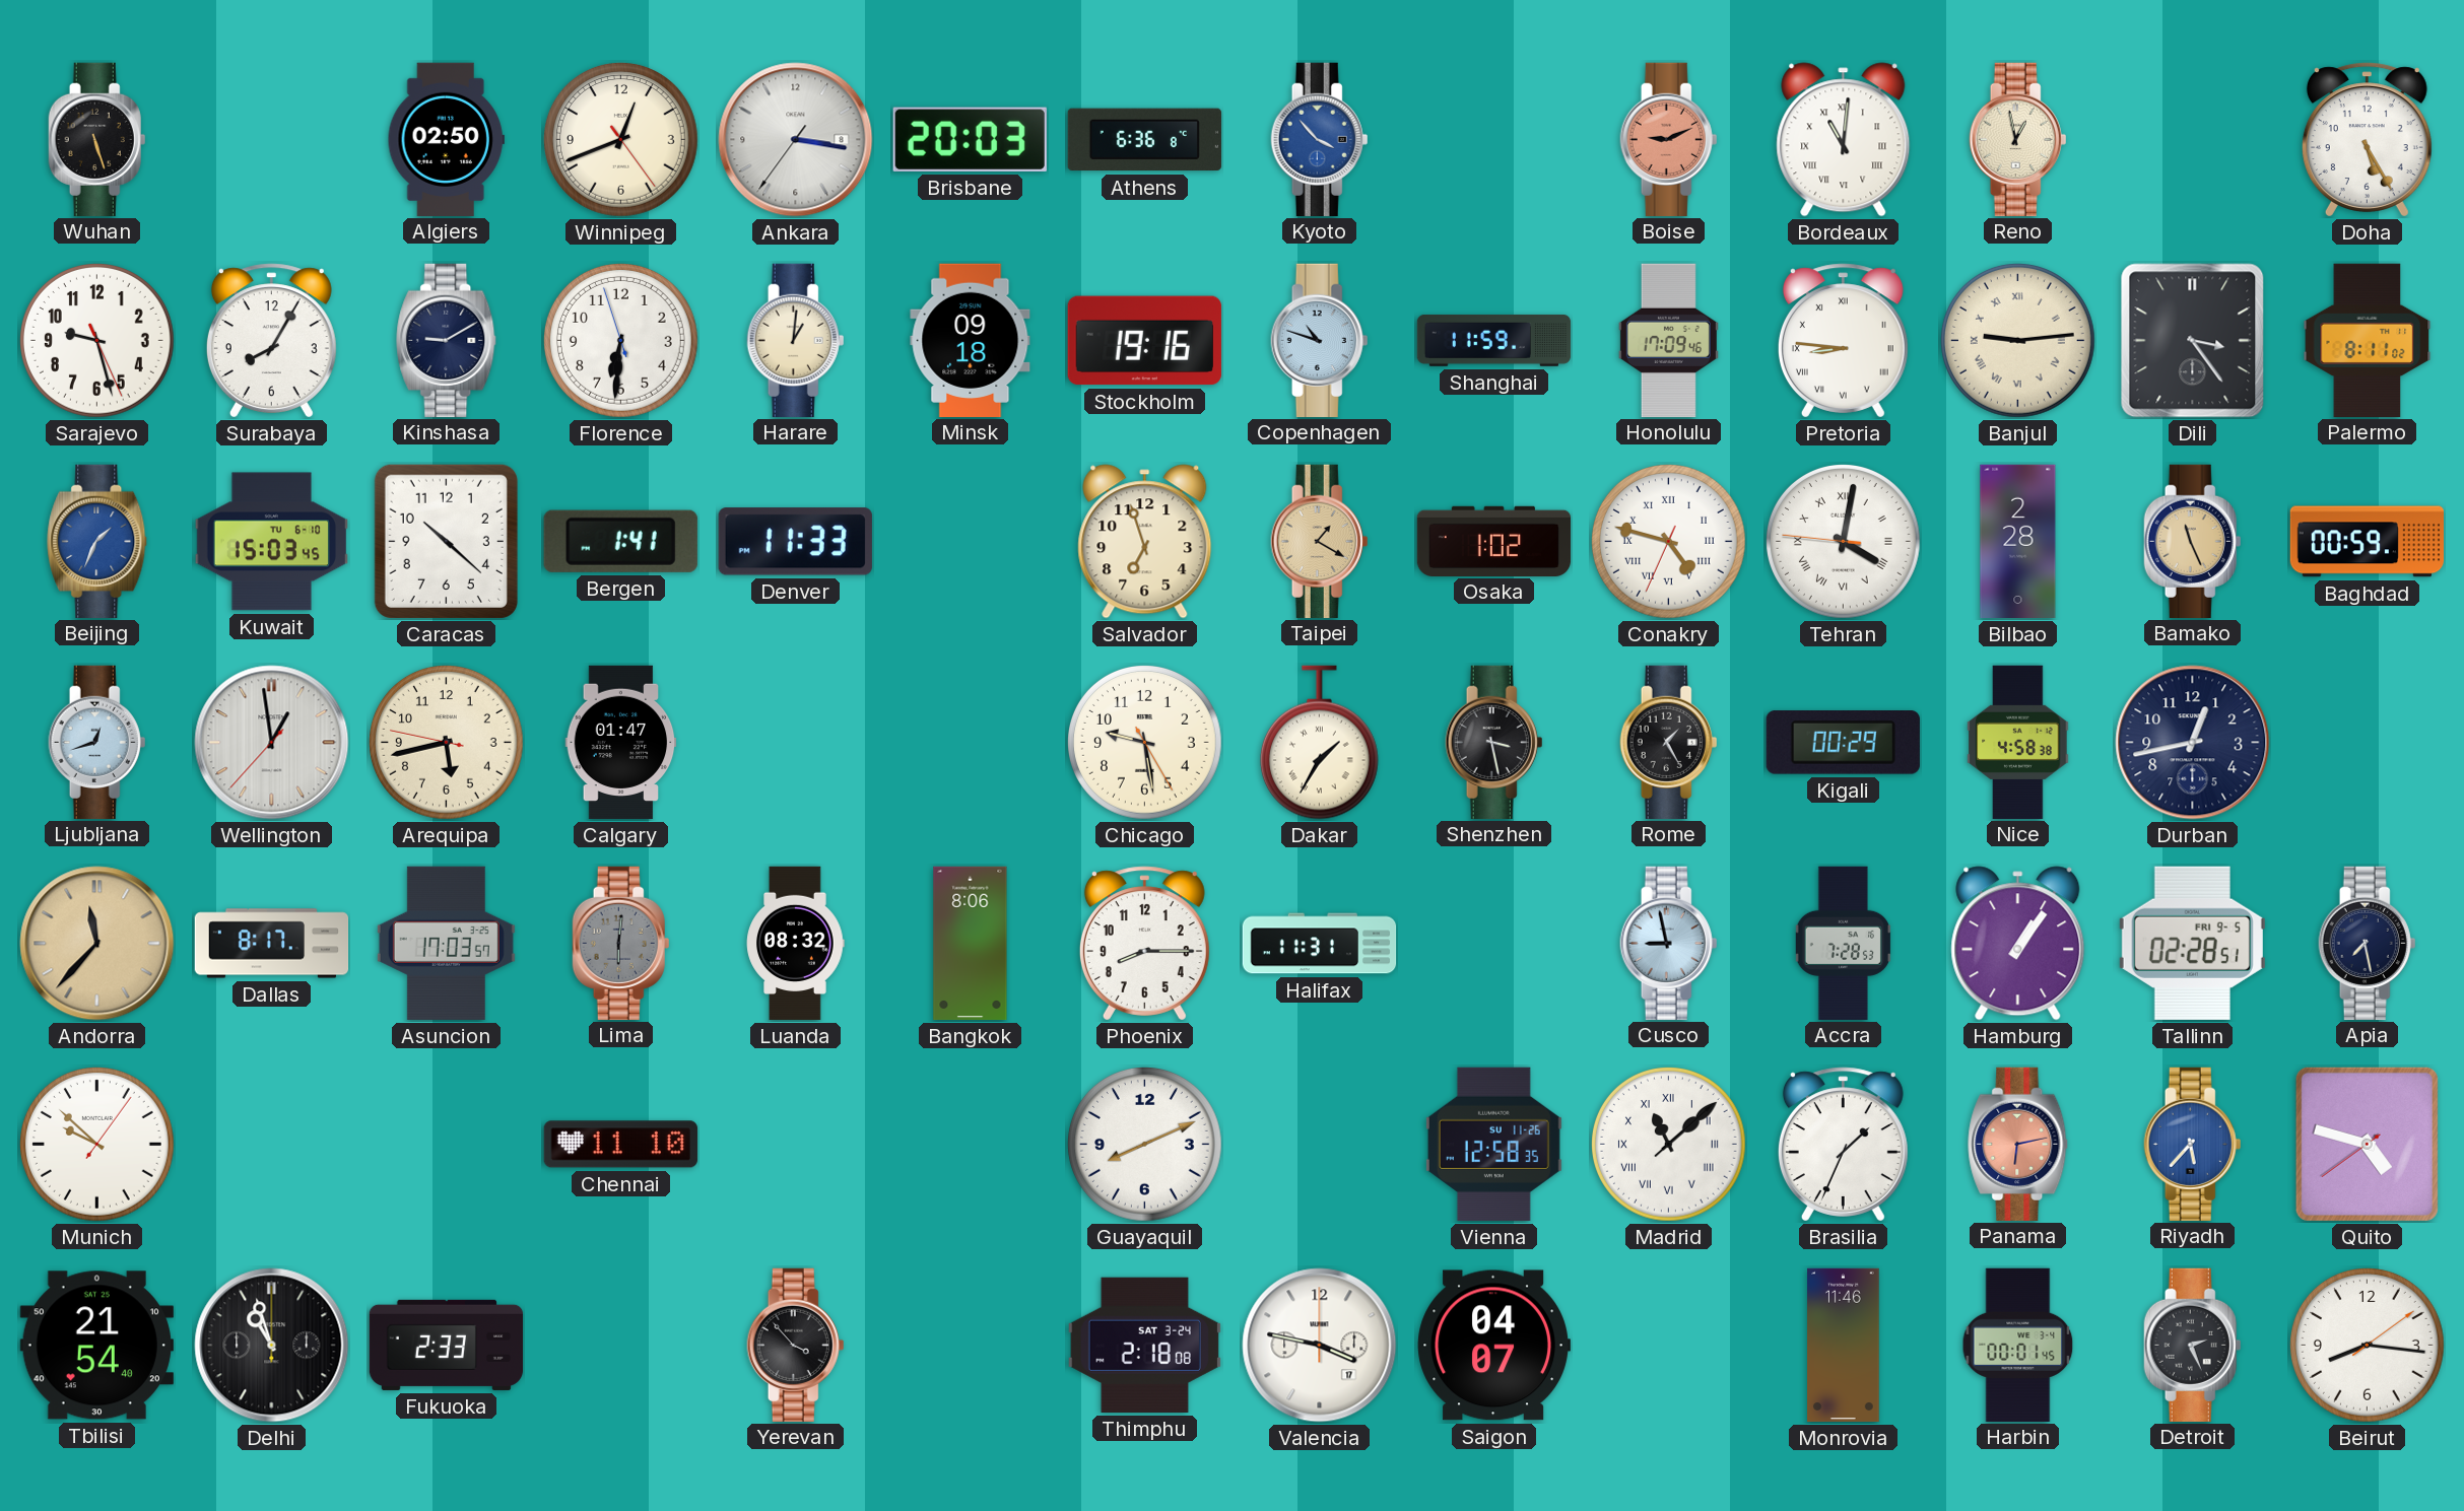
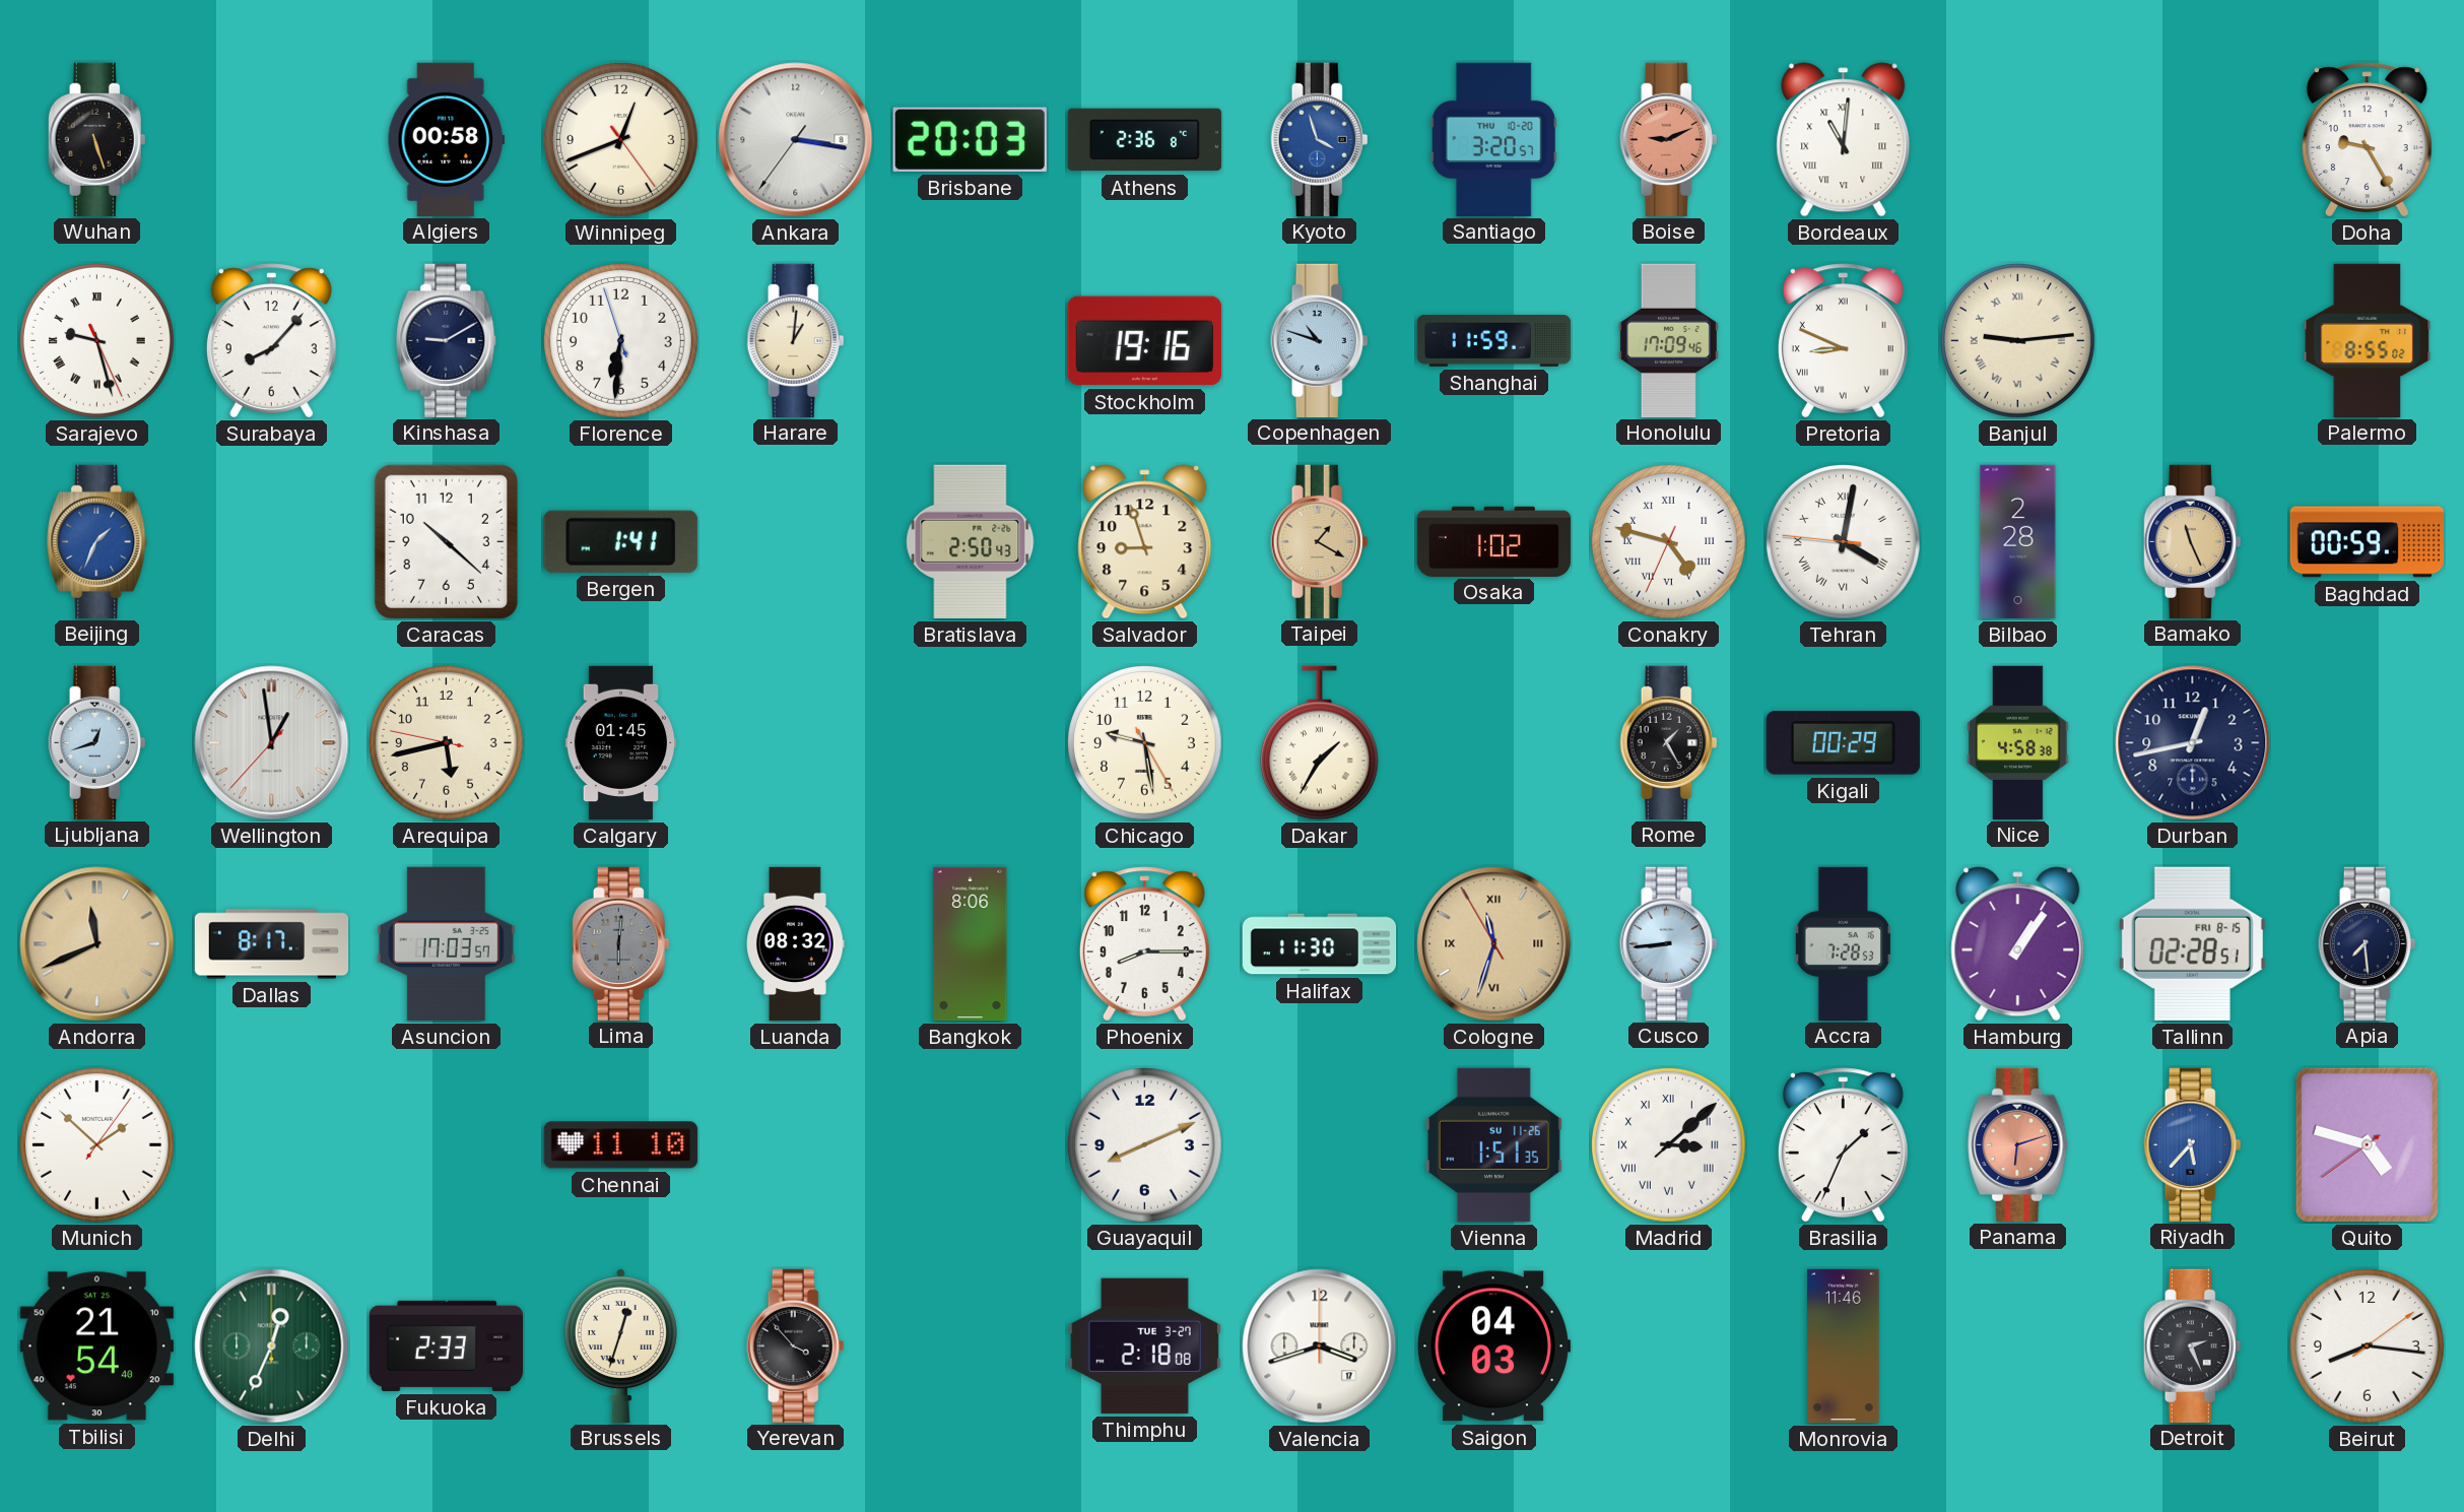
Algiers: 02:50 -> 00:58 (446, 139)
Athens: 6:36 -> 2:36 (1144, 140)
Kyoto: 3:53 -> 3:57 (1320, 139)
Santiago: none -> 3:20 (1493, 139)
Reno: 12:58 -> none (2018, 139)
Doha: 5:25 -> 9:25 (2367, 140)
Sarajevo numerals: Arabic -> Roman (97, 341)
Surabaya: 8:05 -> 8:07 (271, 341)
Minsk: 09:18 -> none (971, 340)
Pretoria: 8:46 -> 8:49 (1843, 341)
Dili: 3:24 -> none (2193, 341)
Palermo: 8:11 -> 8:55 (2368, 340)
Kuwait: 15:03 -> none (271, 542)
Denver: 11:33 -> none (795, 542)
Bratislava: none -> 2:50 (971, 541)
Salvador: 6:57 -> 8:57 (1145, 542)
Calgary: 01:47 -> 01:45 (621, 743)
Shenzhen: 3:28 -> none (1494, 742)
Andorra: 11:37 -> 11:41 (97, 944)
Halifax: 11:31 -> 11:30 (1320, 944)
Cologne: none -> 11:32 (1494, 944)
Cusco: 8:58 -> 8:44 (1669, 943)
Tallinn date: FRI 9-5 -> FRI 8-15 (2192, 943)
Apia: 7:28 -> 7:29 (2368, 943)
Munich: 9:52 -> 1:52 (97, 1145)
Vienna: 12:58 -> 1:51 (1493, 1144)
Madrid: 11:08 -> 3:08 (1669, 1145)
Panama: 6:13 -> 6:12 (2018, 1144)
Delhi: 10:57 -> 12:34 (272, 1346)
Delhi dial: black -> green (272, 1346)
Brussels: none -> 12:33 (620, 1344)
Thimphu date: SAT 3-24 -> TUE 3-27 (1144, 1345)
Valencia: 3:47 -> 3:42 (1320, 1346)
Saigon: 04:07 -> 04:03 (1493, 1346)
Harbin: 00:01 -> none (2018, 1345)
